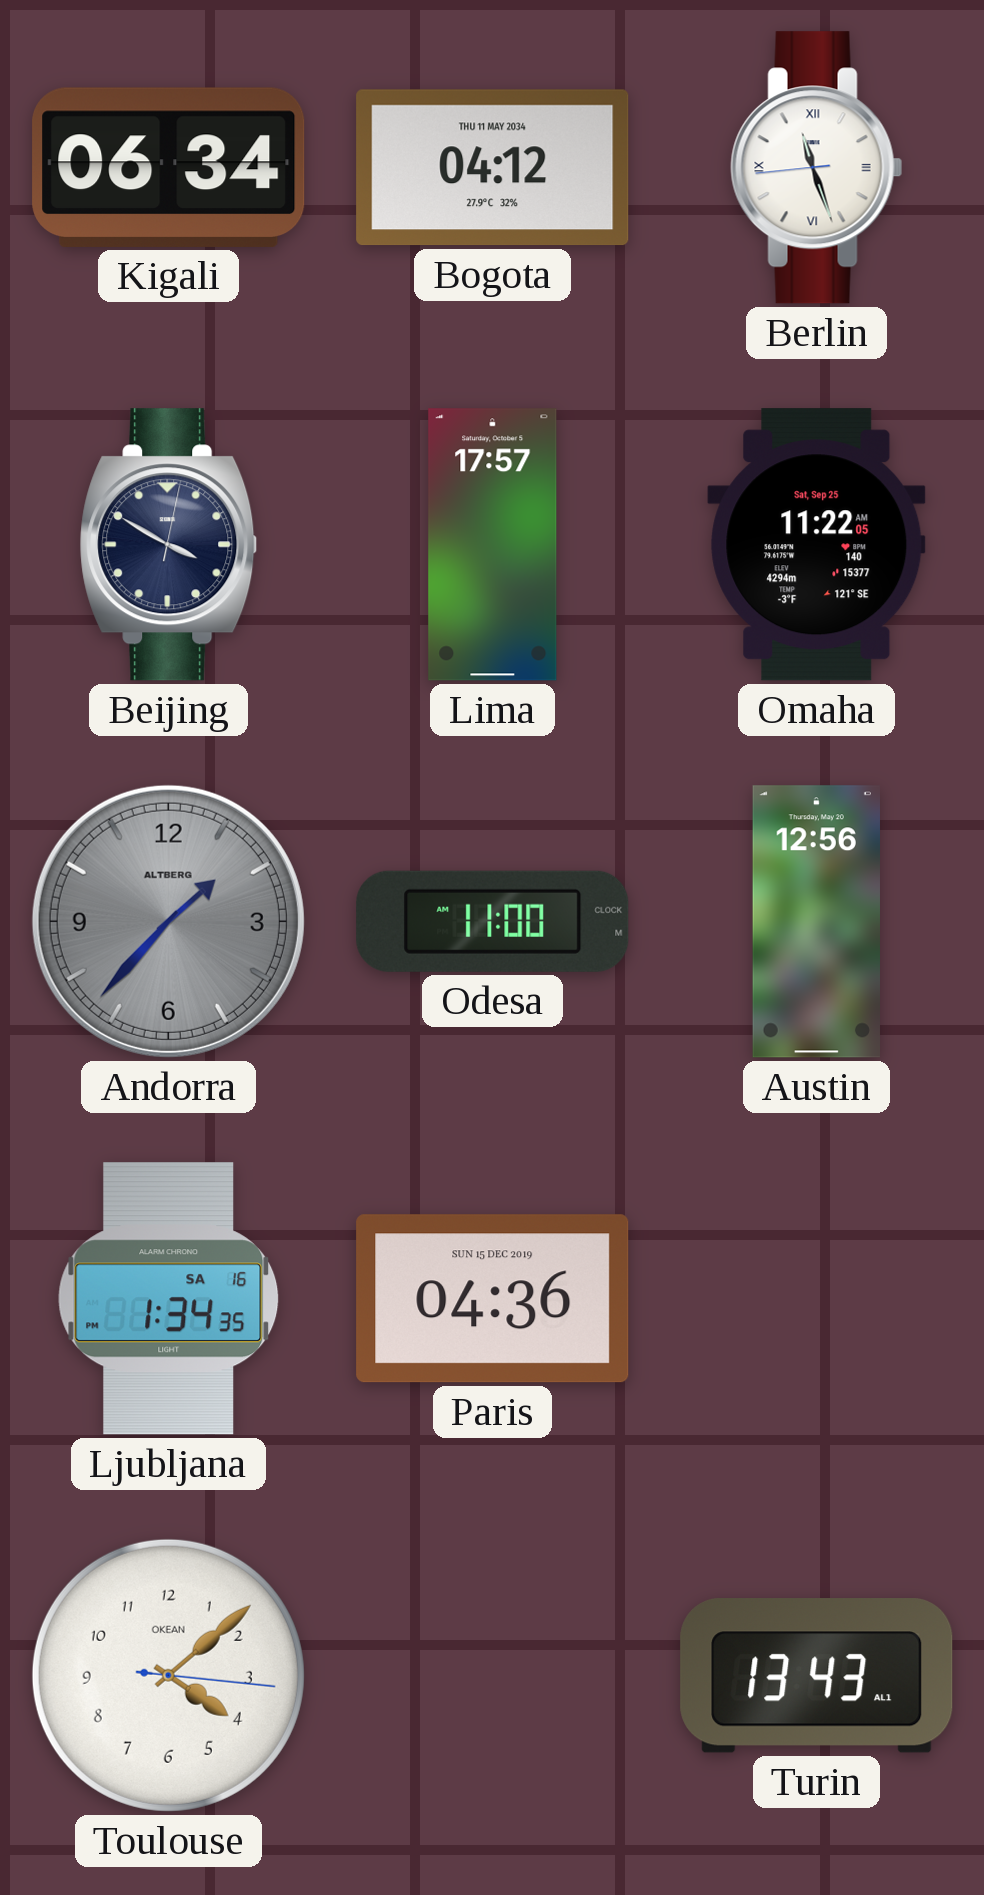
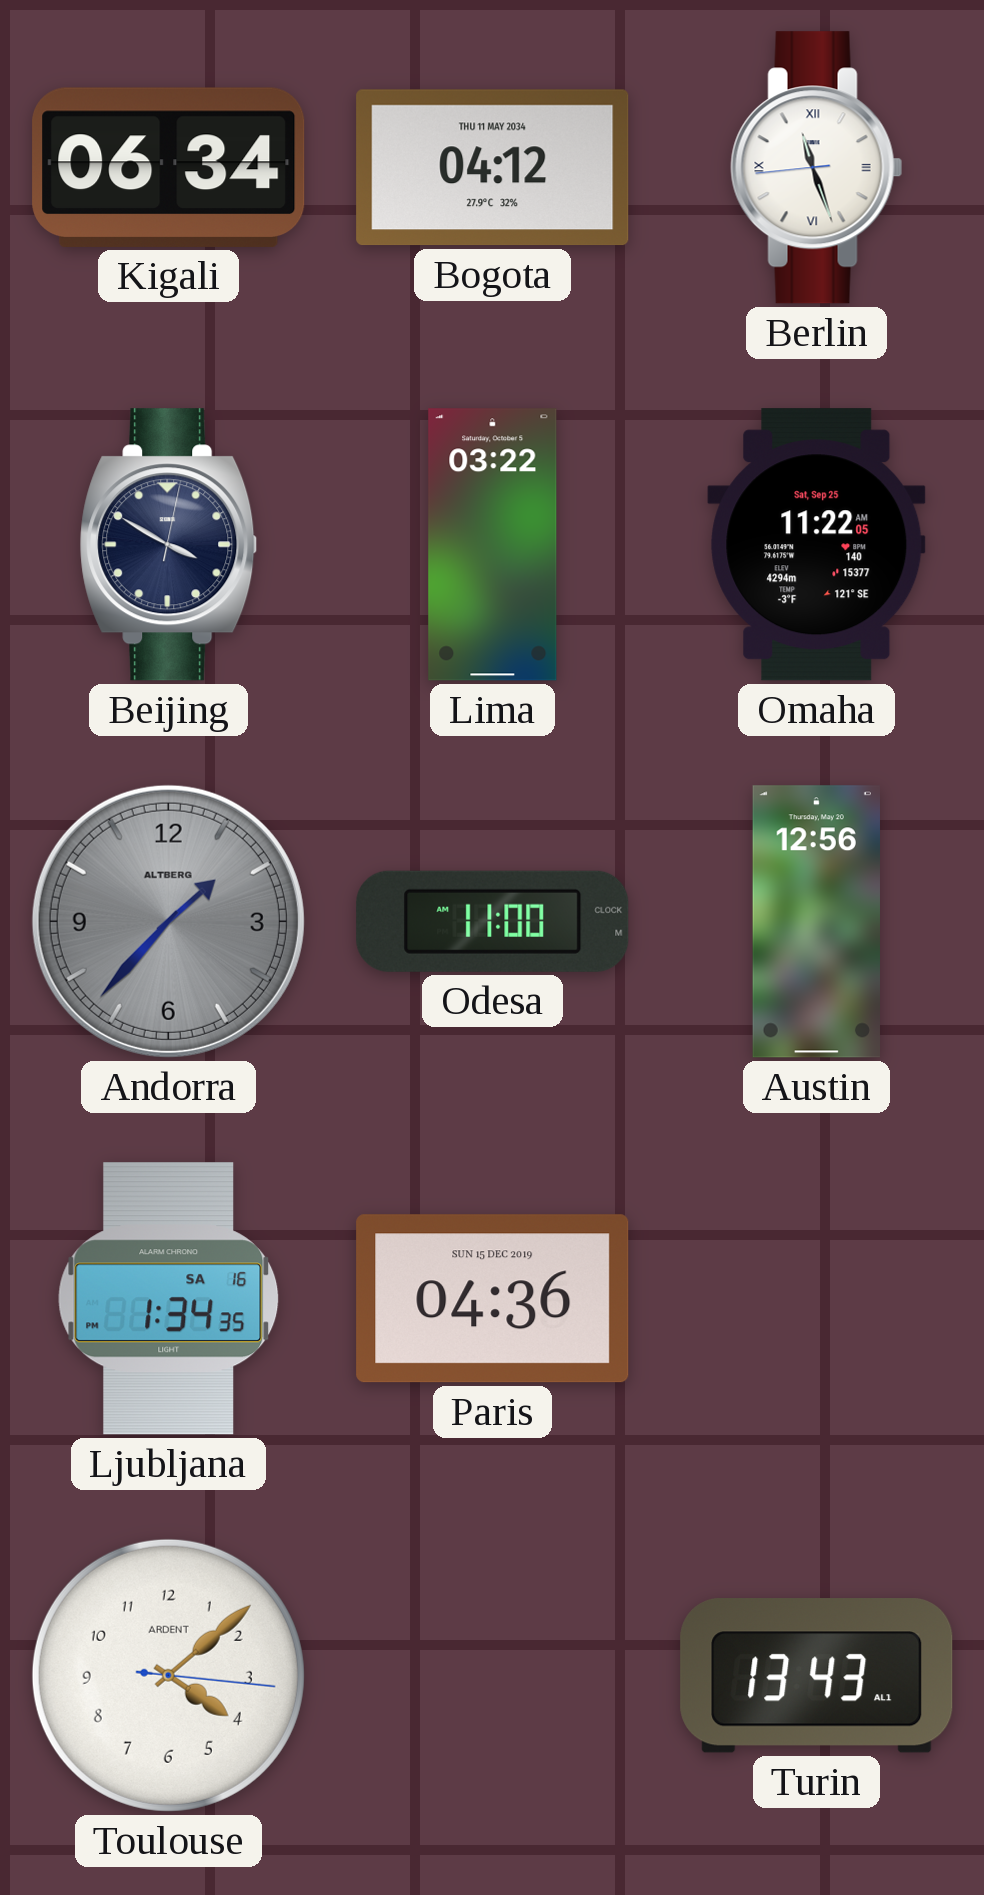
Lima: 17:57 -> 03:22 (493, 545)
Toulouse brand: OKEAN -> ARDENT (168, 1675)
